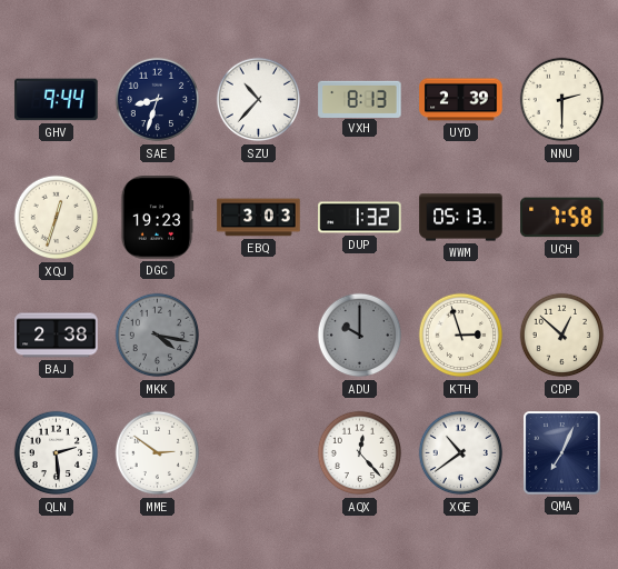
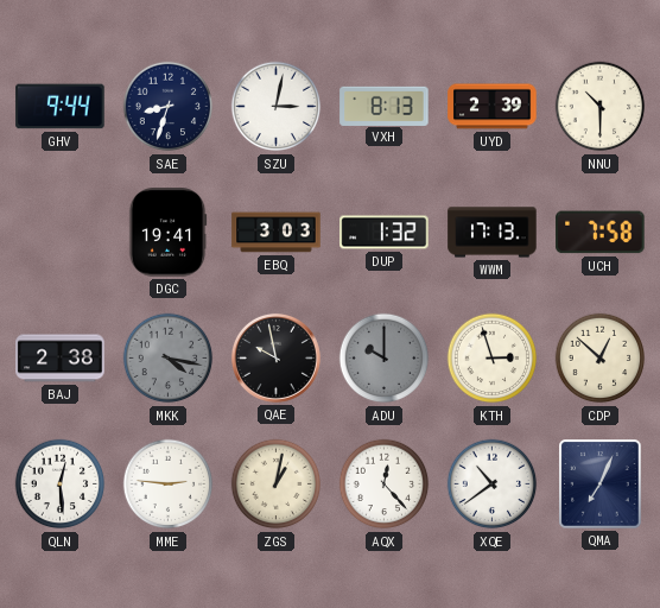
SZU: 10:37 -> 3:02 (277, 107)
NNU: 2:30 -> 10:30 (601, 107)
XQJ: 12:33 -> none (57, 218)
DGC: 19:23 -> 19:41 (167, 233)
WWM: 05:13 -> 17:13 (493, 233)
QAE: none -> 9:58 (275, 357)
QLN: 2:29 -> 12:29 (61, 484)
MME: 2:51 -> 2:46 (169, 484)
ZGS: none -> 1:02 (277, 484)
